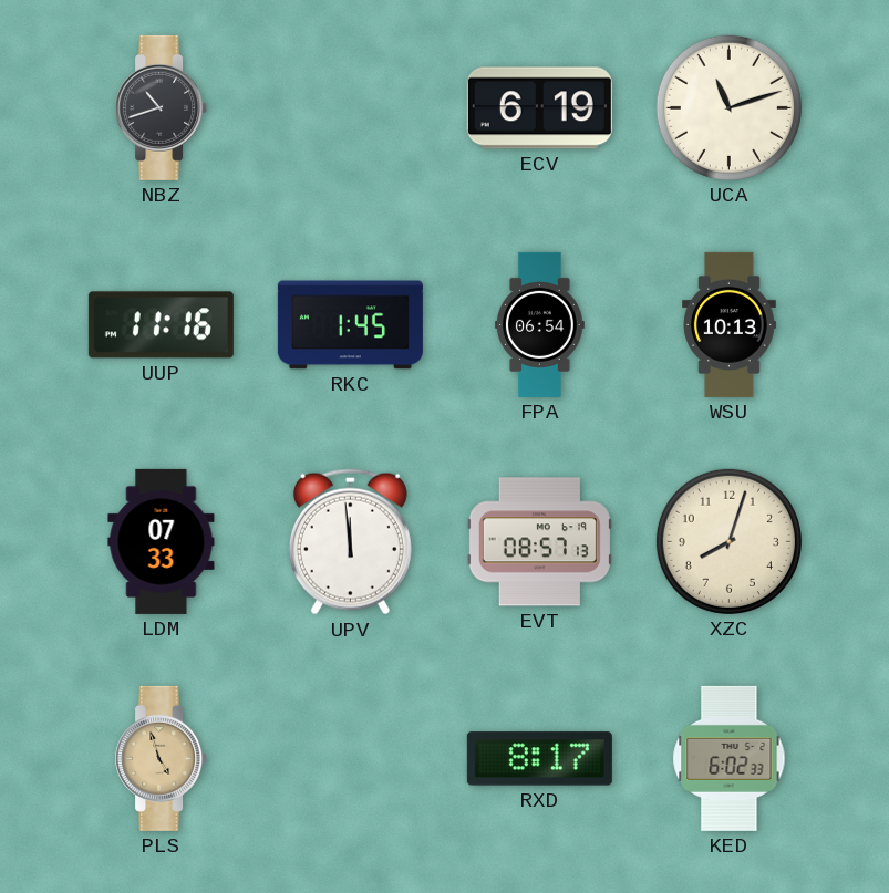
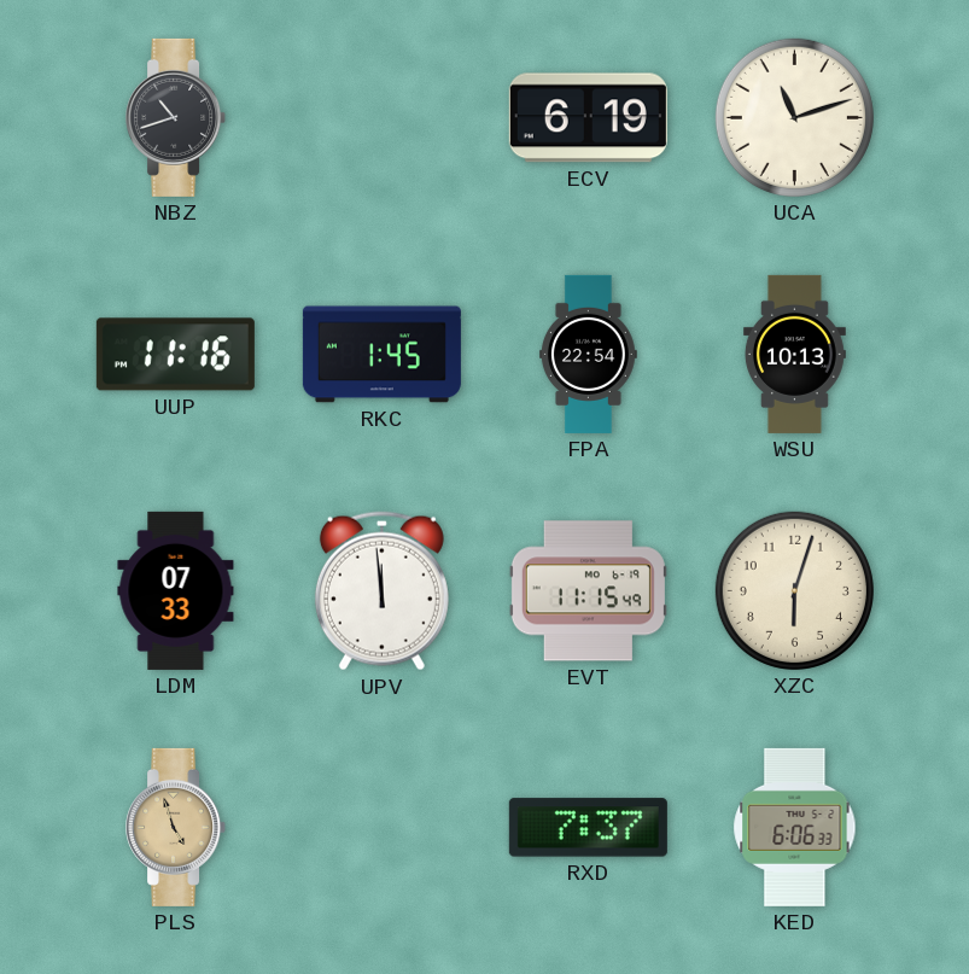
FPA: 06:54 -> 22:54 (588, 354)
EVT: 08:57 -> 11:15 (588, 591)
XZC: 8:03 -> 6:03 (794, 590)
RXD: 8:17 -> 7:37 (588, 828)
KED: 6:02 -> 6:06 (795, 827)
